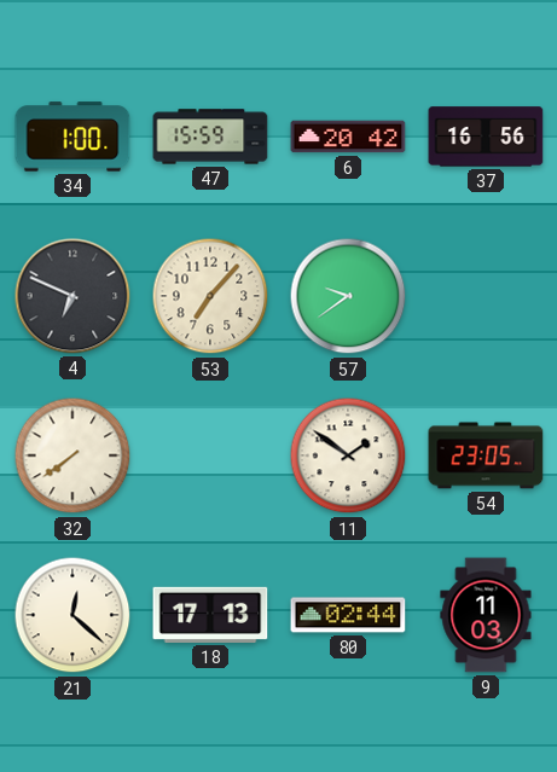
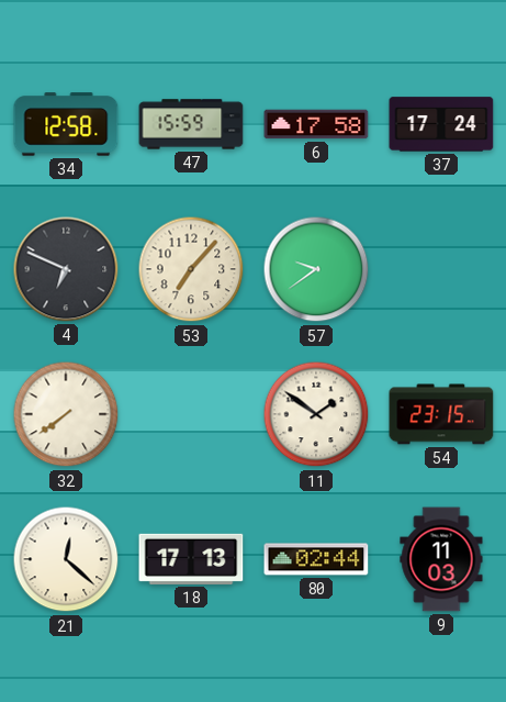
34: 1:00 -> 12:58 (66, 124)
6: 20:42 -> 17:58 (316, 124)
37: 16:56 -> 17:24 (441, 124)
54: 23:05 -> 23:15 (441, 414)
